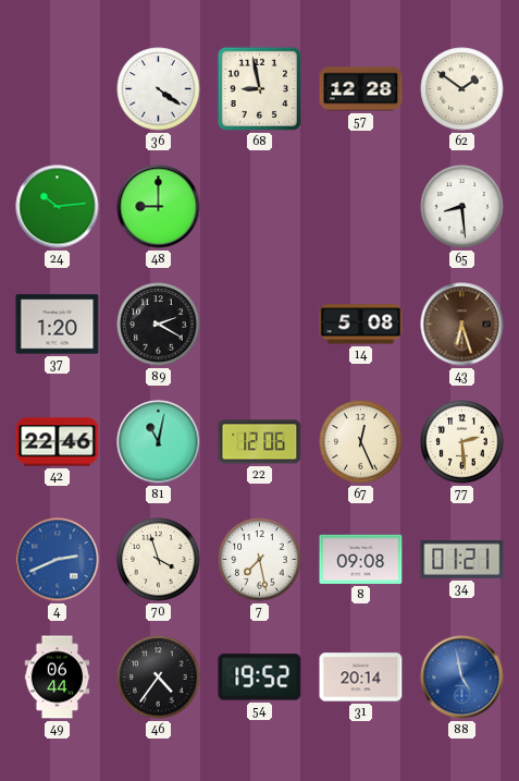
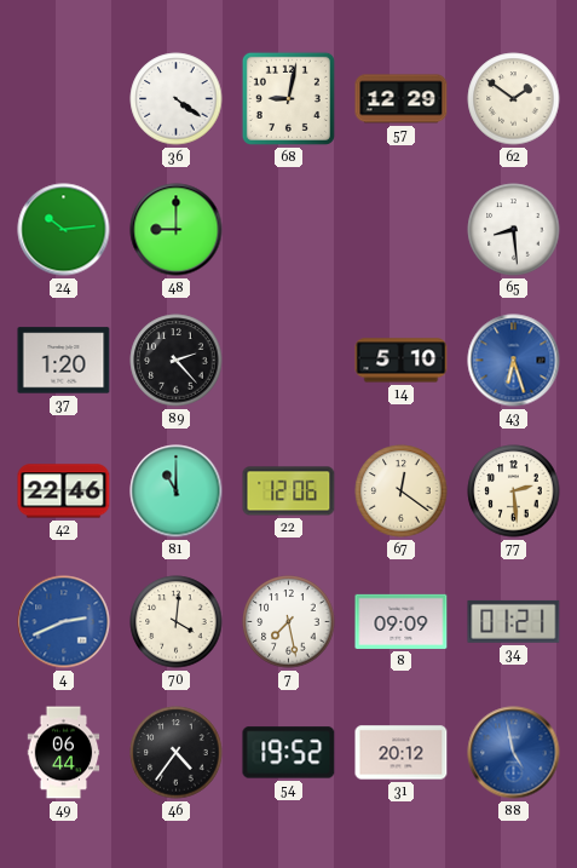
68: 8:58 -> 9:02 (288, 98)
57: 12:28 -> 12:29 (402, 99)
89: 2:20 -> 2:23 (177, 361)
14: 5:08 -> 5:10 (402, 361)
43 dial: brown -> blue (514, 361)
81: 11:02 -> 11:00 (177, 492)
67: 12:26 -> 12:21 (402, 492)
70: 3:57 -> 4:01 (177, 622)
8: 09:08 -> 09:09 (402, 621)
31: 20:14 -> 20:12 (402, 753)
